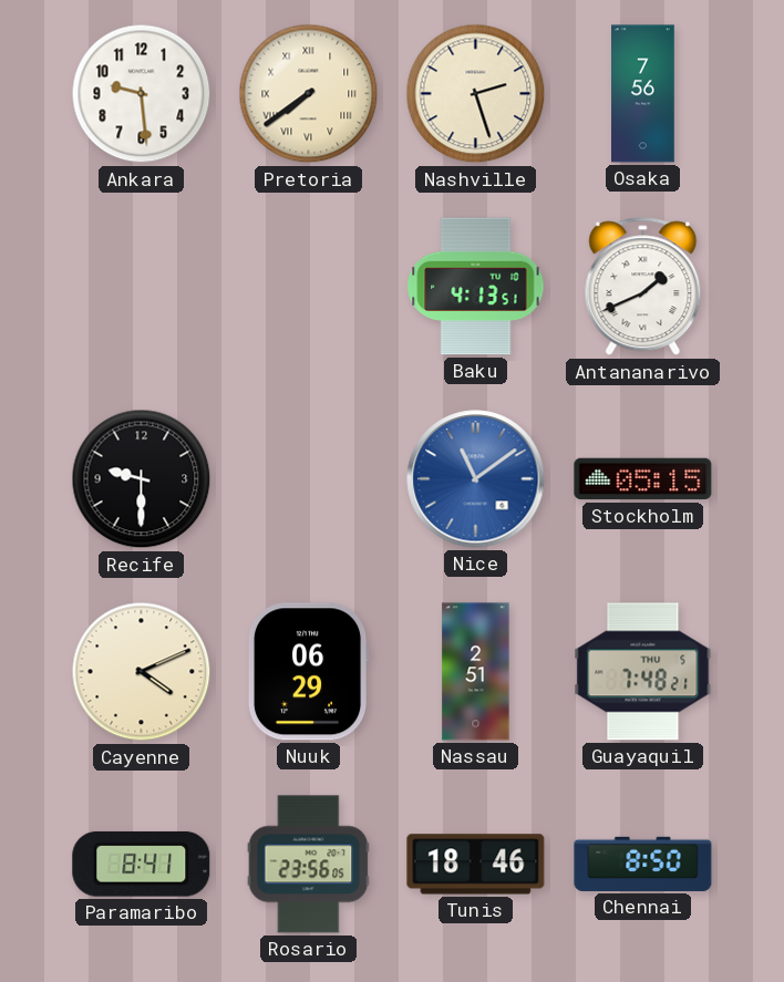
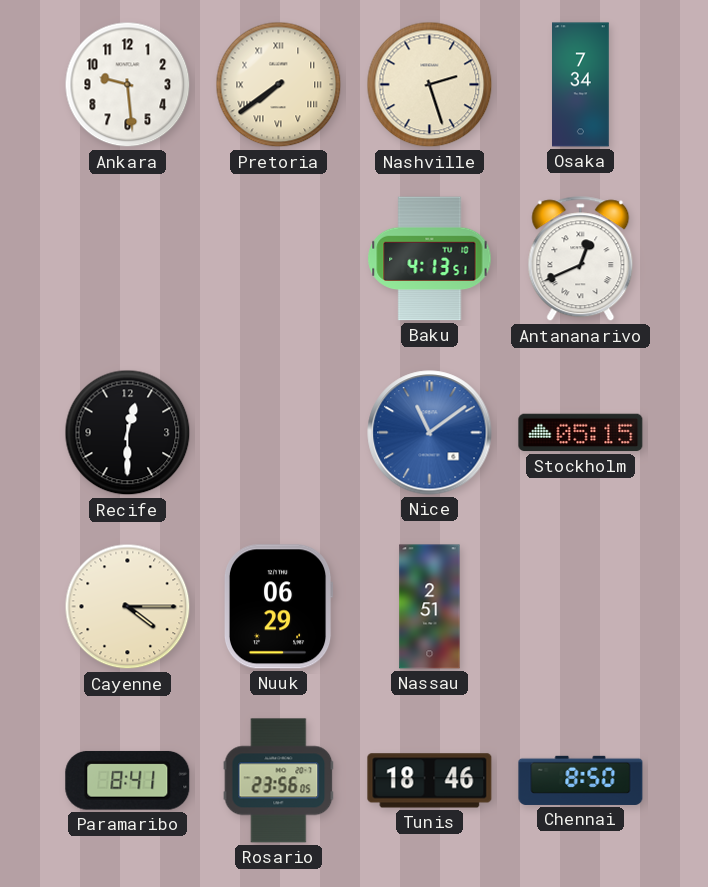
Osaka: 7:56 -> 7:34 (581, 85)
Antananarivo: 1:41 -> 12:41 (581, 259)
Recife: 9:30 -> 12:30 (128, 433)
Cayenne: 4:11 -> 4:15 (128, 607)
Guayaquil: 7:48 -> none (643, 672)
